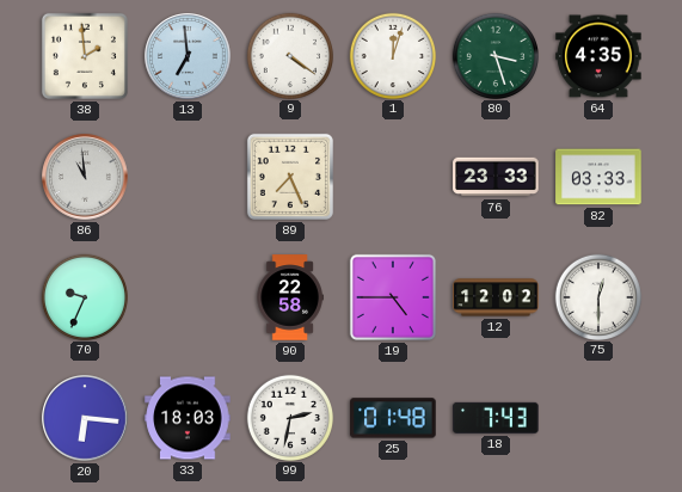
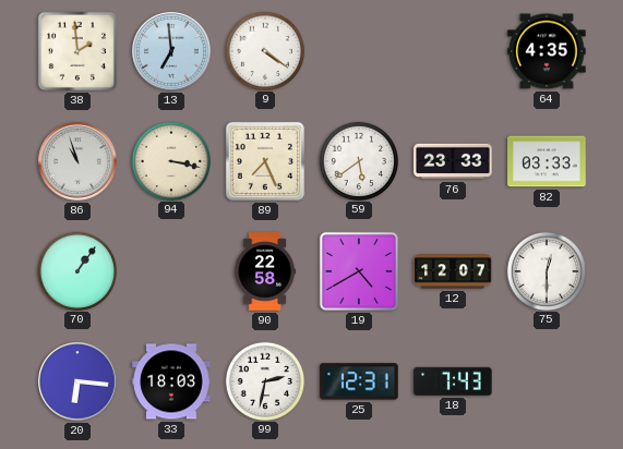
1: 12:03 -> none (392, 55)
80: 3:27 -> none (494, 55)
86: 10:59 -> 10:57 (77, 161)
94: none -> 3:17 (170, 160)
59: none -> 5:39 (358, 160)
70: 9:34 -> 1:06 (76, 270)
19: 4:45 -> 4:40 (359, 271)
12: 12:02 -> 12:07 (453, 271)
25: 01:48 -> 12:31 (359, 381)
